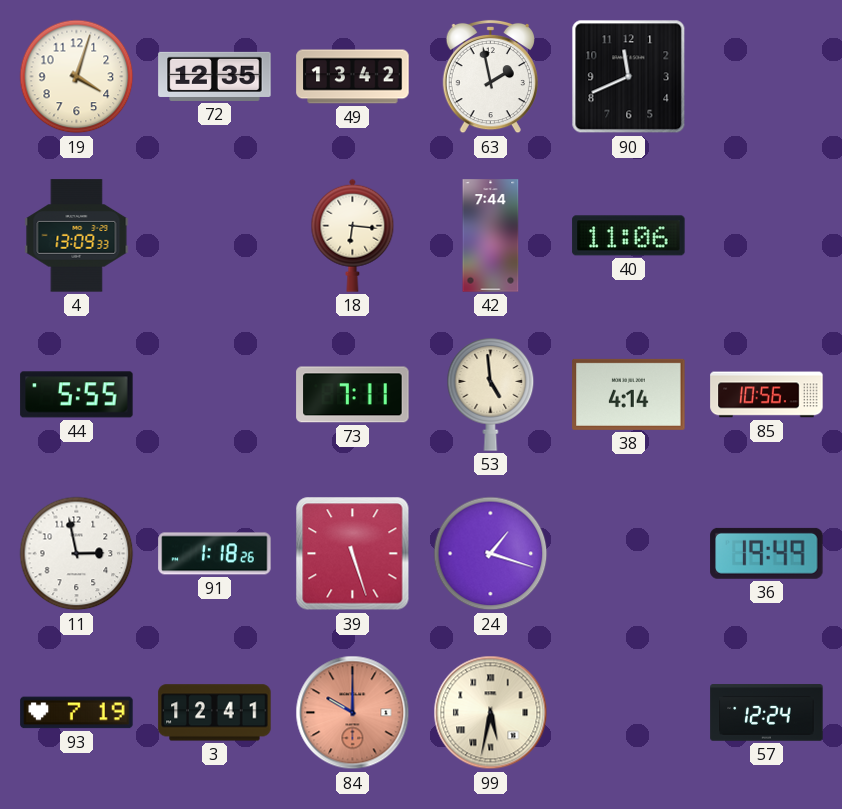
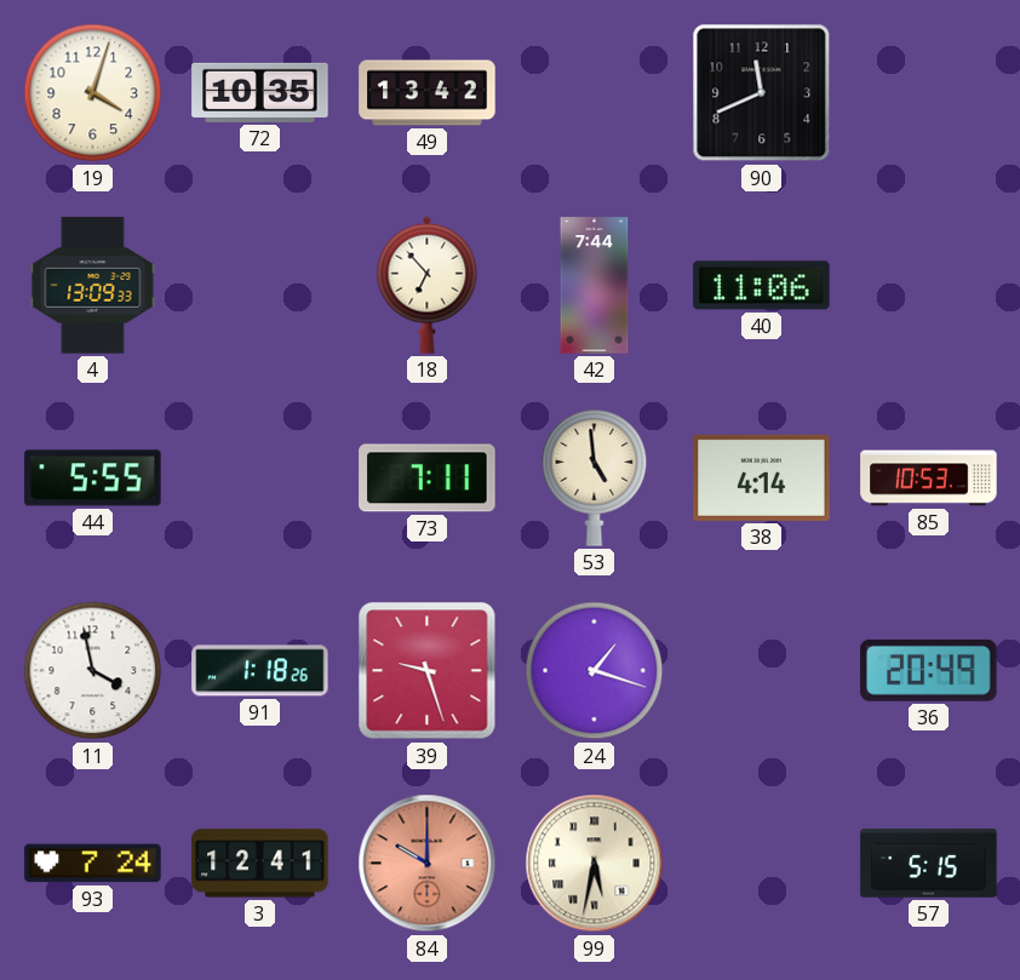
72: 12:35 -> 10:35 (260, 92)
63: 1:58 -> none (490, 77)
18: 6:16 -> 6:53 (428, 285)
85: 10:56 -> 10:53 (929, 478)
11: 2:58 -> 3:58 (93, 671)
39: 5:27 -> 9:27 (428, 671)
36: 19:49 -> 20:49 (929, 670)
93: 7:19 -> 7:24 (93, 864)
57: 12:24 -> 5:15 (929, 864)
